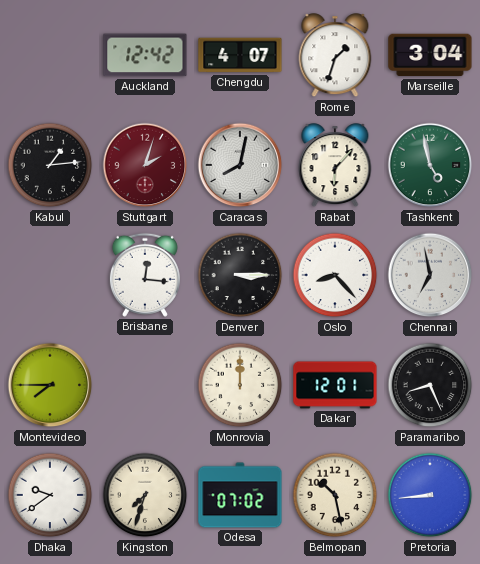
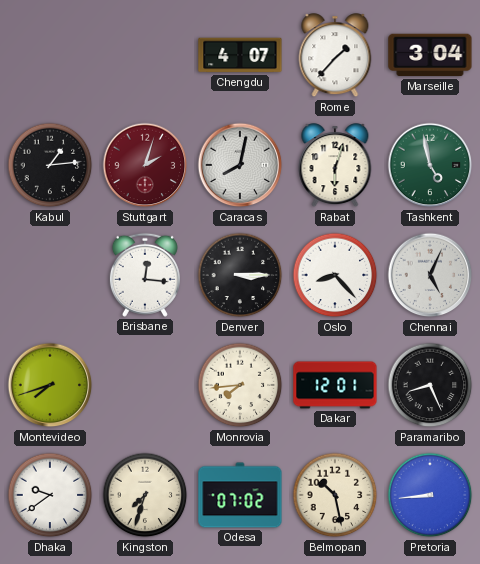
Auckland: 12:42 -> none (145, 55)
Rome: 1:33 -> 1:37 (335, 56)
Rabat: 6:07 -> 6:03 (335, 166)
Chennai: 6:58 -> 5:04 (430, 275)
Montevideo: 7:45 -> 7:42 (50, 385)
Monrovia: 12:00 -> 7:44 (240, 385)
